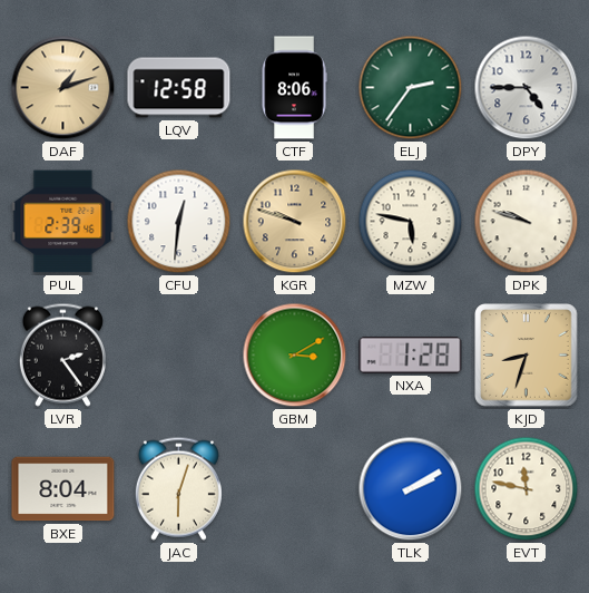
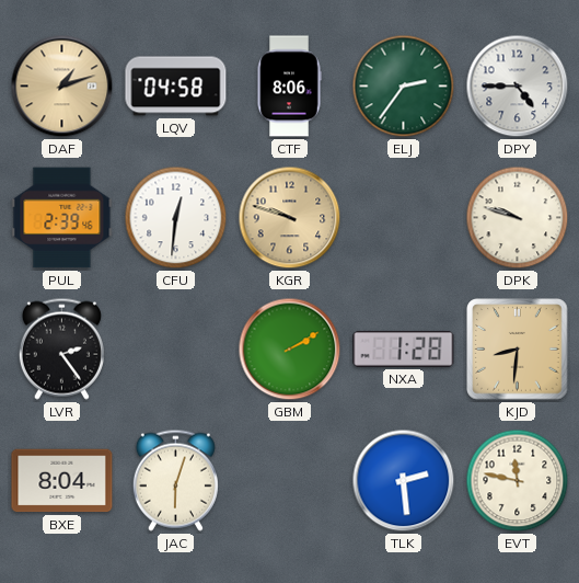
LQV: 12:58 -> 04:58 (176, 87)
MZW: 5:47 -> none (411, 222)
GBM: 3:10 -> 2:10 (290, 350)
KJD: 8:33 -> 8:31 (518, 350)
TLK: 2:10 -> 2:29 (404, 481)
